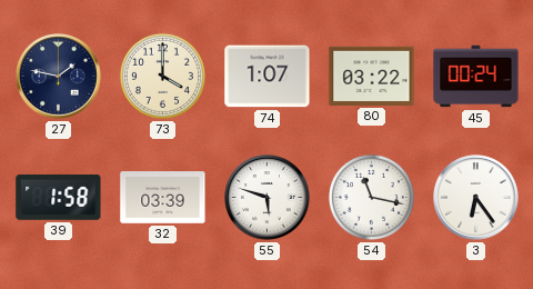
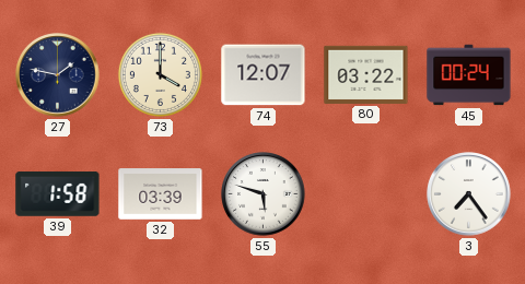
74: 1:07 -> 12:07 (264, 75)
54: 11:17 -> none (371, 197)
3: 6:24 -> 7:24 (469, 194)
